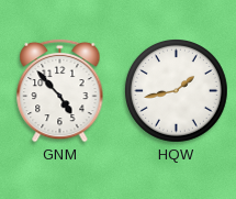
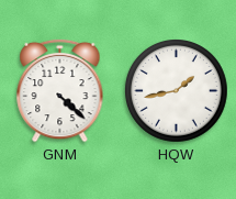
GNM: 4:53 -> 4:22 (60, 90)
